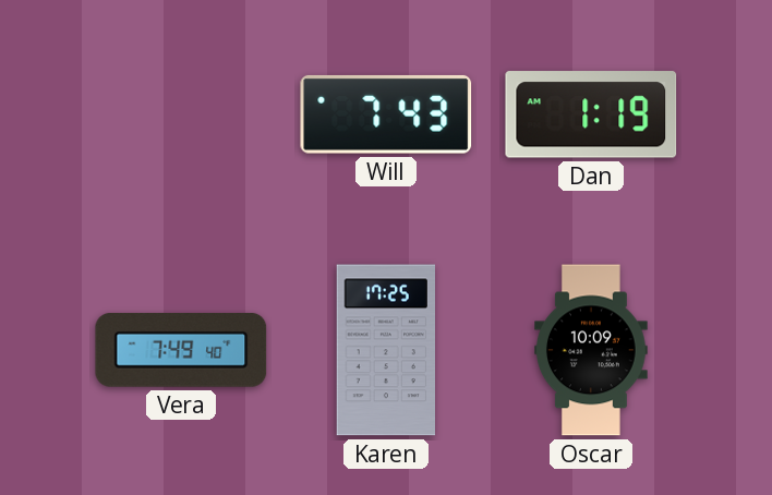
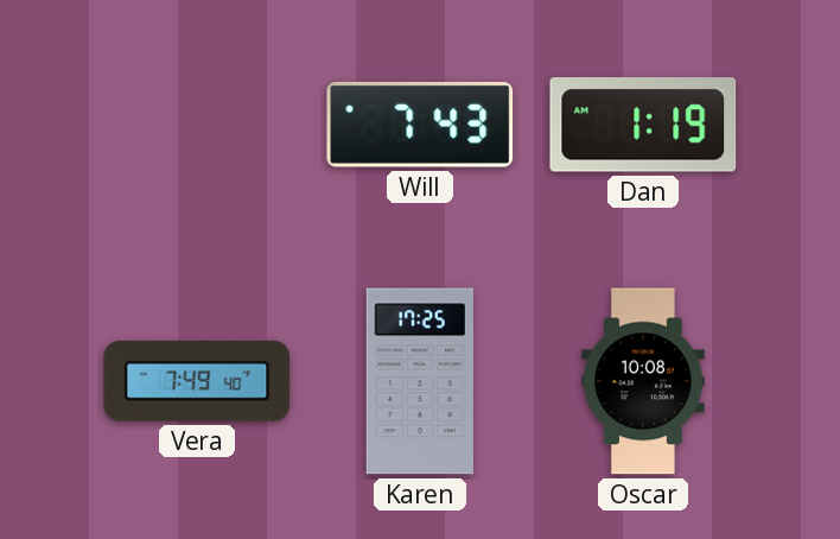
Oscar: 10:09 -> 10:08 (644, 381)
